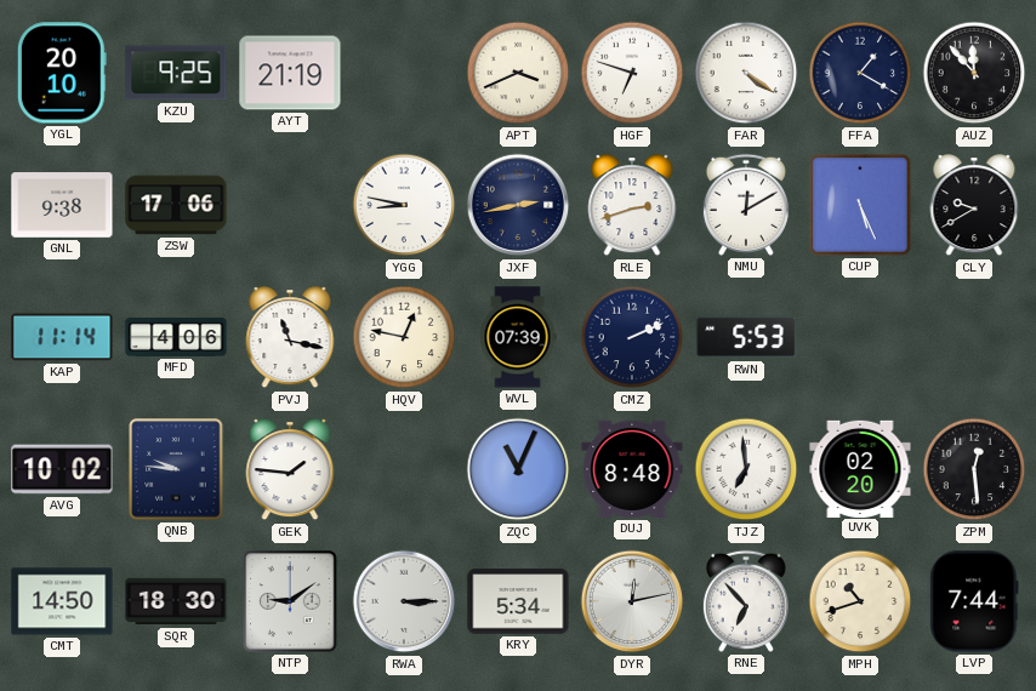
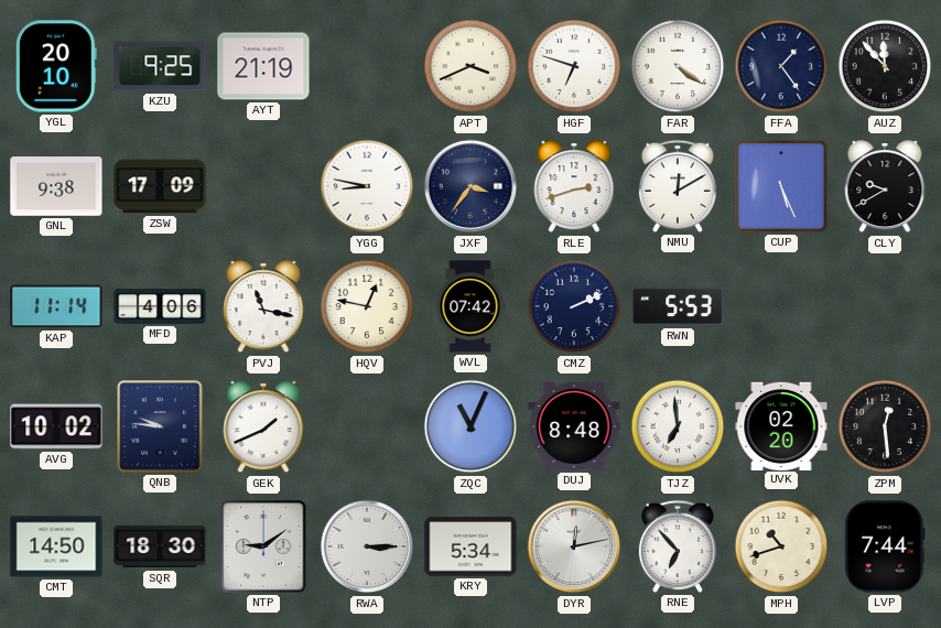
FFA: 1:20 -> 1:24 (781, 66)
ZSW: 17:06 -> 17:09 (160, 186)
JXF: 2:43 -> 3:36 (470, 186)
WVL: 07:39 -> 07:42 (470, 306)
GEK: 1:46 -> 1:41 (263, 427)
